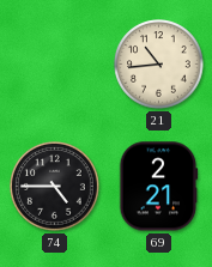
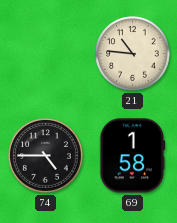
21: 10:44 -> 10:46 (133, 54)
69: 2:21 -> 1:58 (133, 156)
